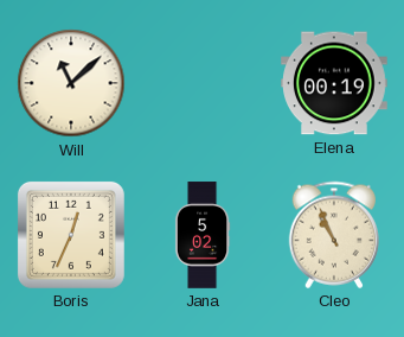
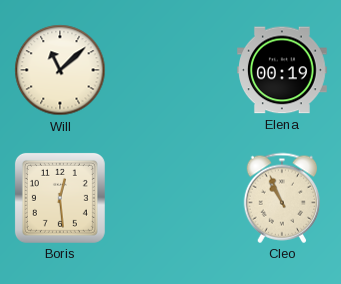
Boris: 12:34 -> 12:29 (60, 198)
Jana: 5:02 -> none (203, 235)
